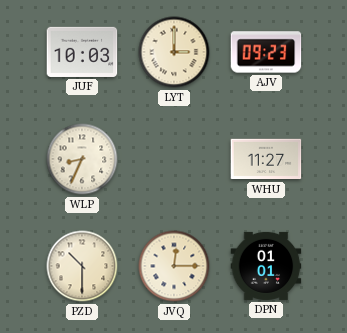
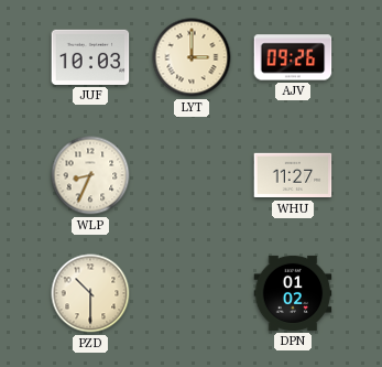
AJV: 09:23 -> 09:26 (293, 57)
JVQ: 12:15 -> none (174, 266)
DPN: 01:01 -> 01:02 (293, 293)
